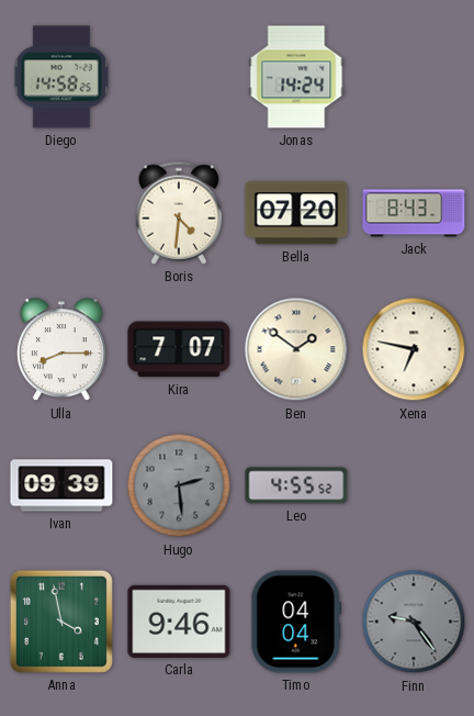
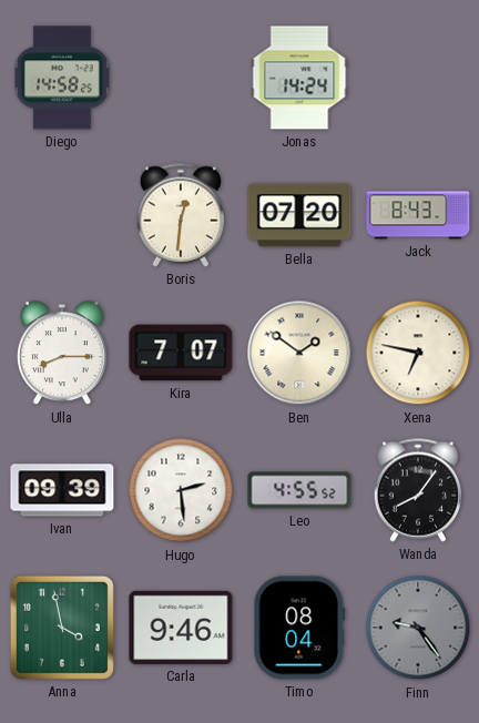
Boris: 4:31 -> 12:31 (181, 215)
Hugo dial: grey -> white (181, 490)
Wanda: none -> 8:06 (418, 490)
Timo: 04:04 -> 08:04 (299, 628)
